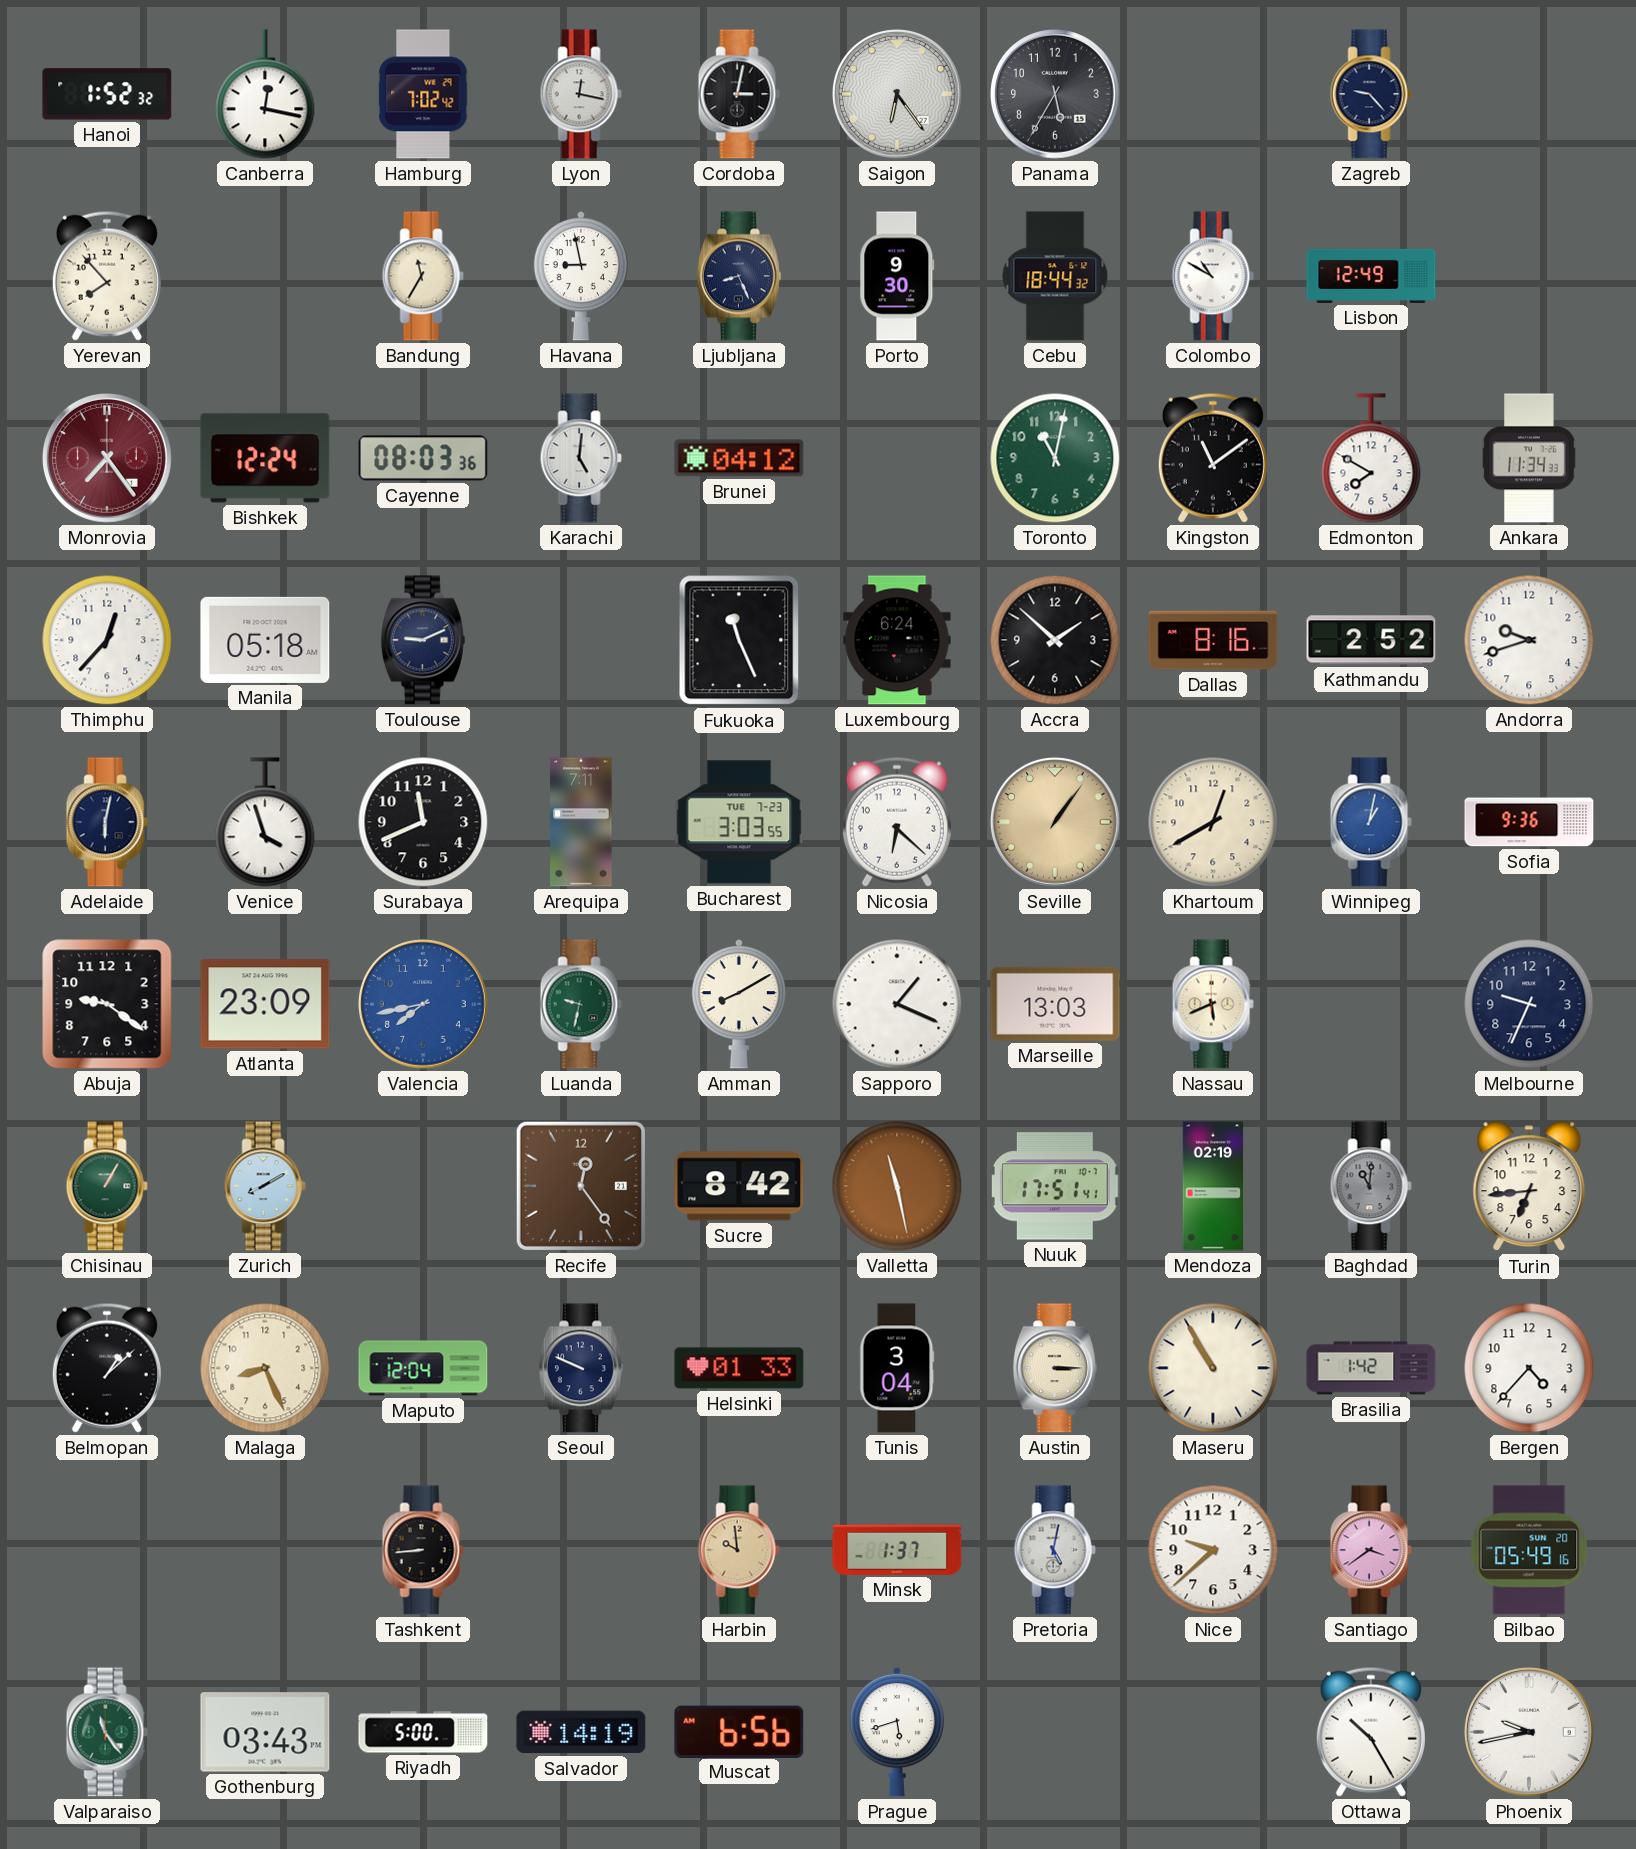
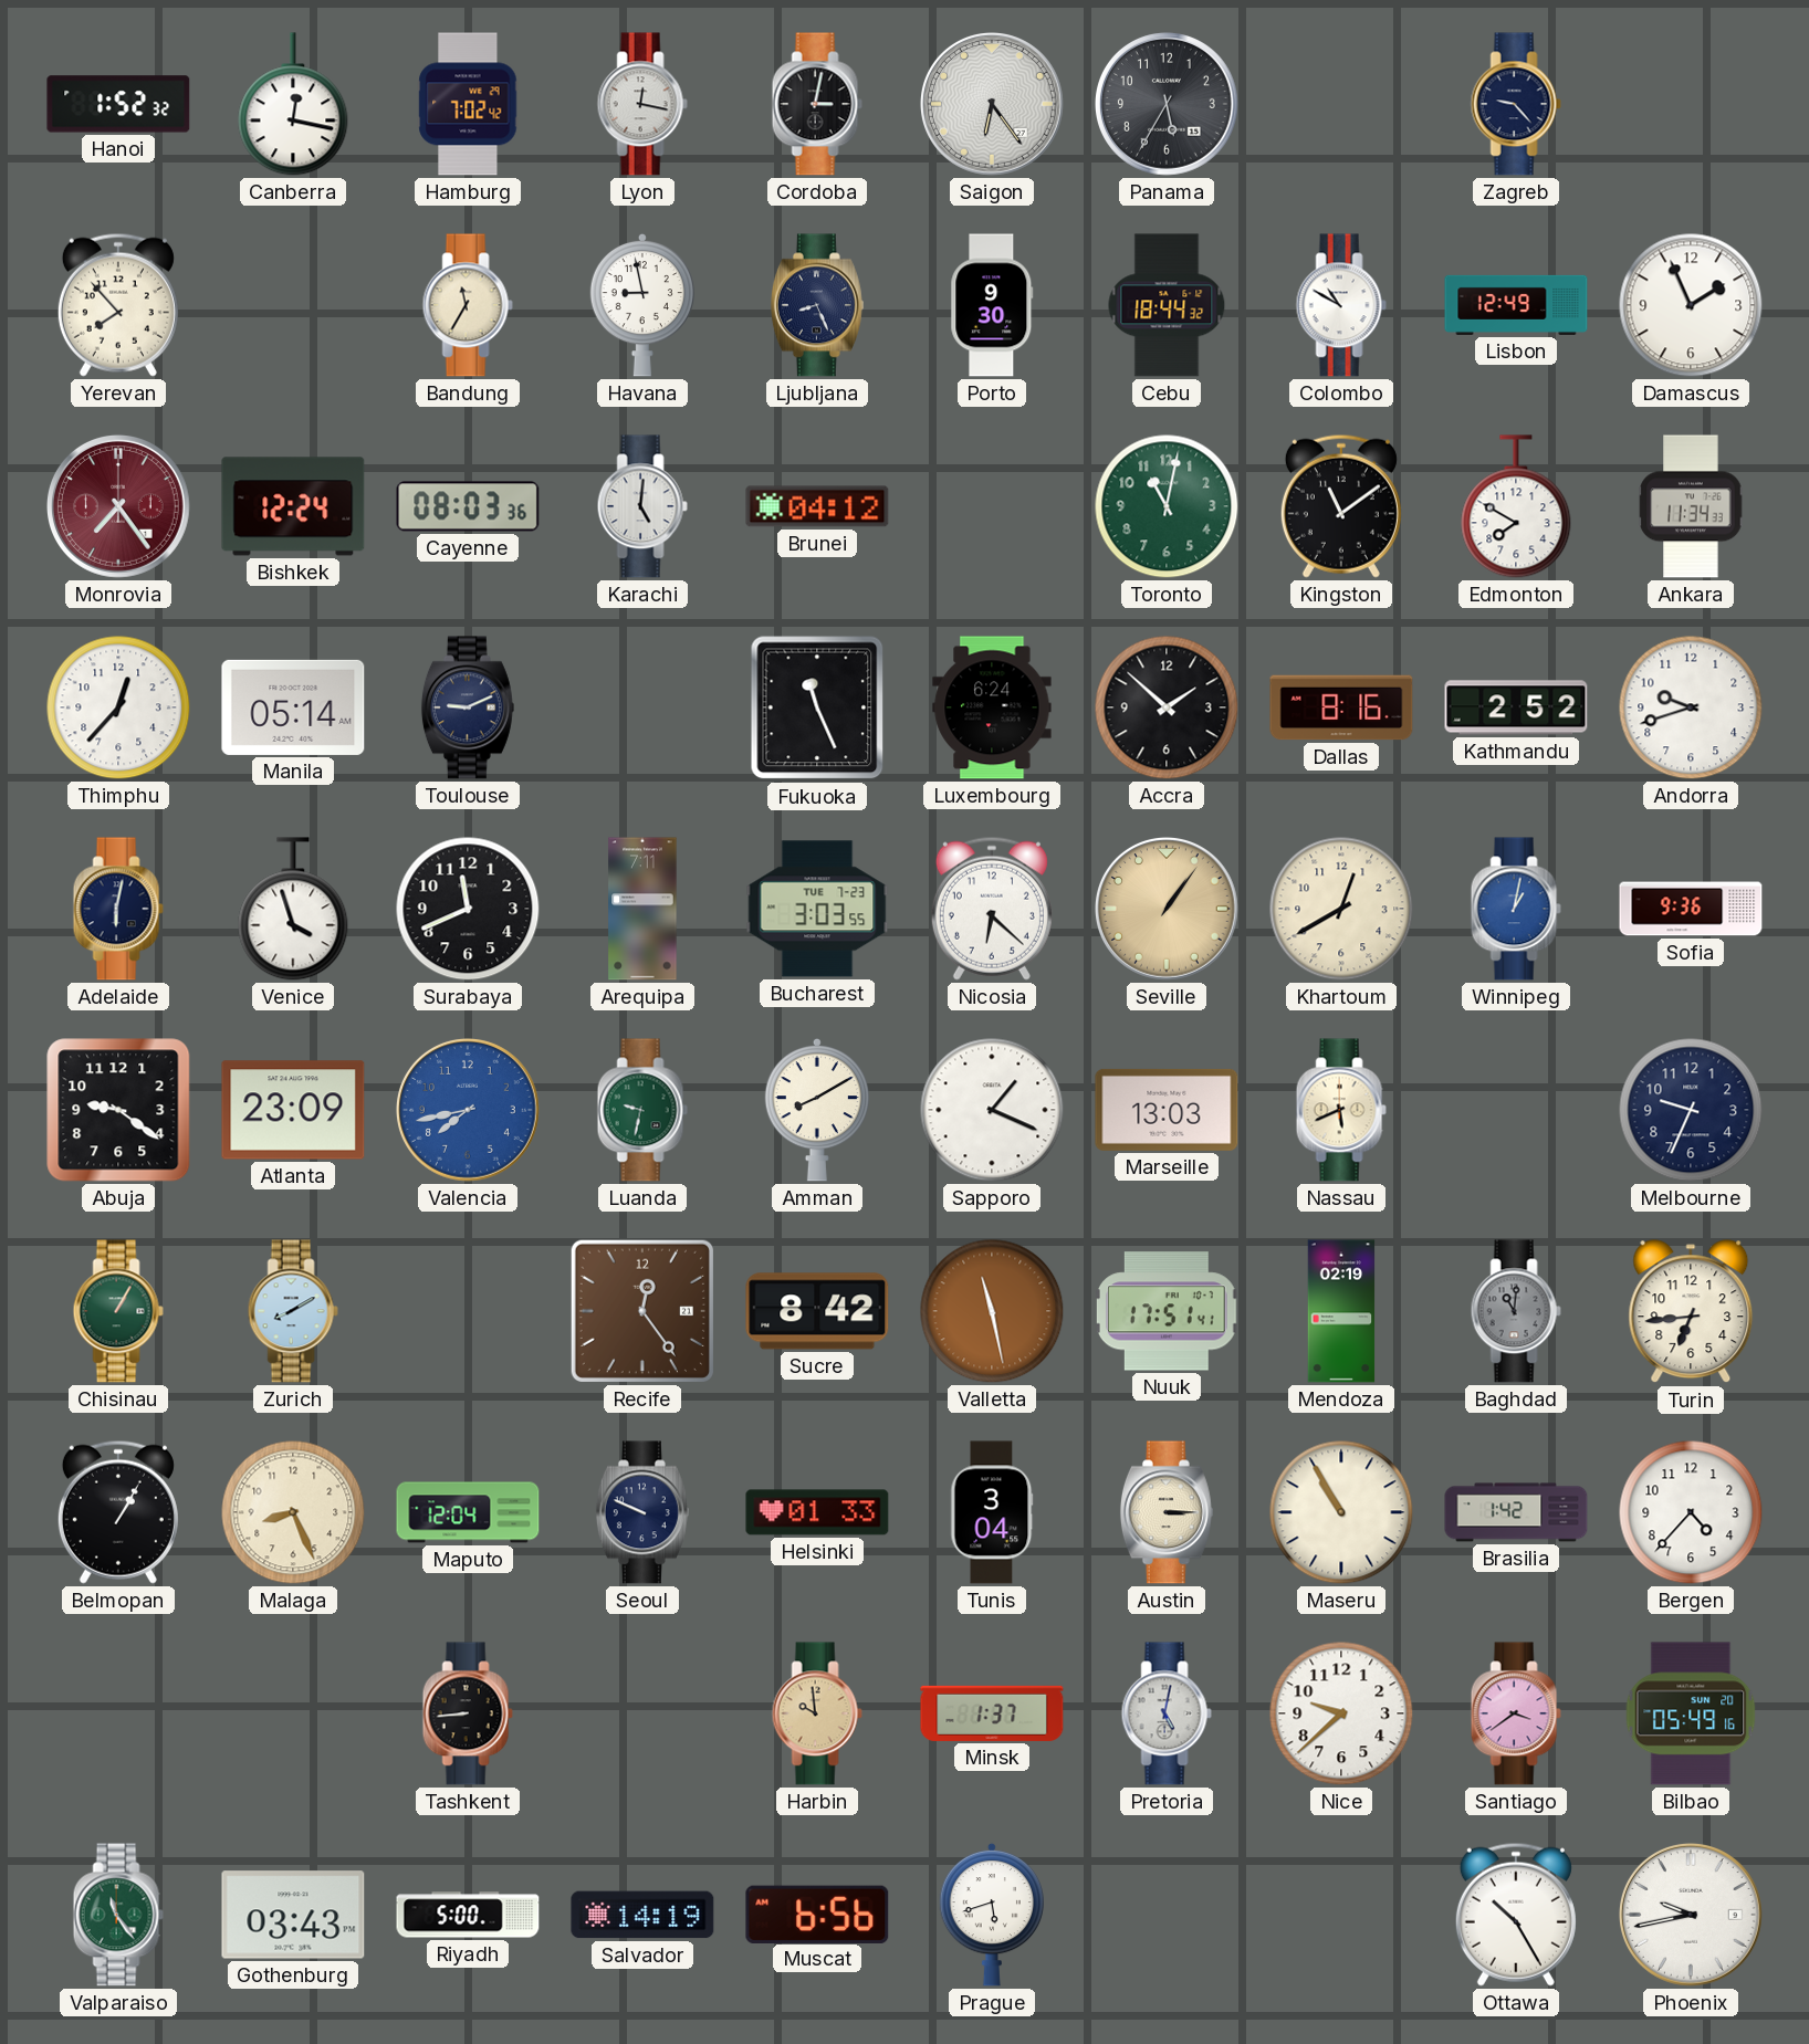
Damascus: none -> 1:56 (1691, 305)
Manila: 05:18 -> 05:14 (293, 707)
Belmopan: 1:08 -> 1:05 (118, 1512)
